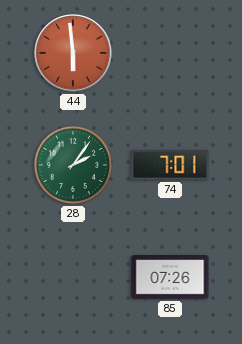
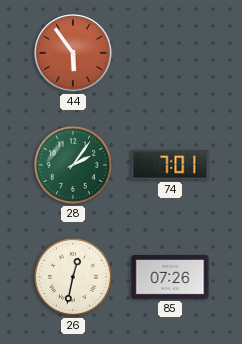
44: 5:59 -> 5:54 (73, 53)
26: none -> 12:32 (73, 277)
